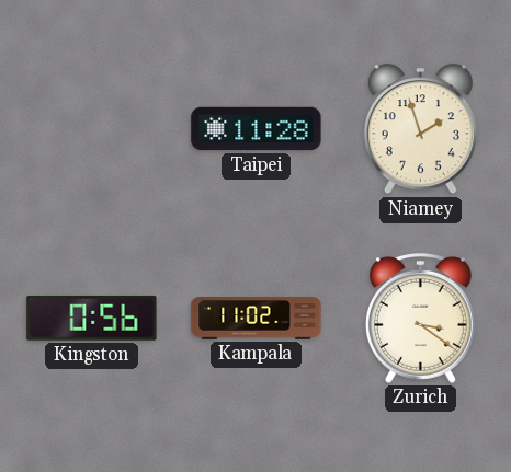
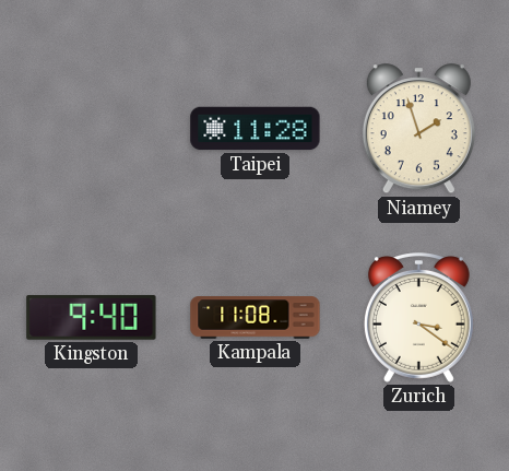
Kingston: 0:56 -> 9:40 (92, 318)
Kampala: 11:02 -> 11:08 (256, 318)
